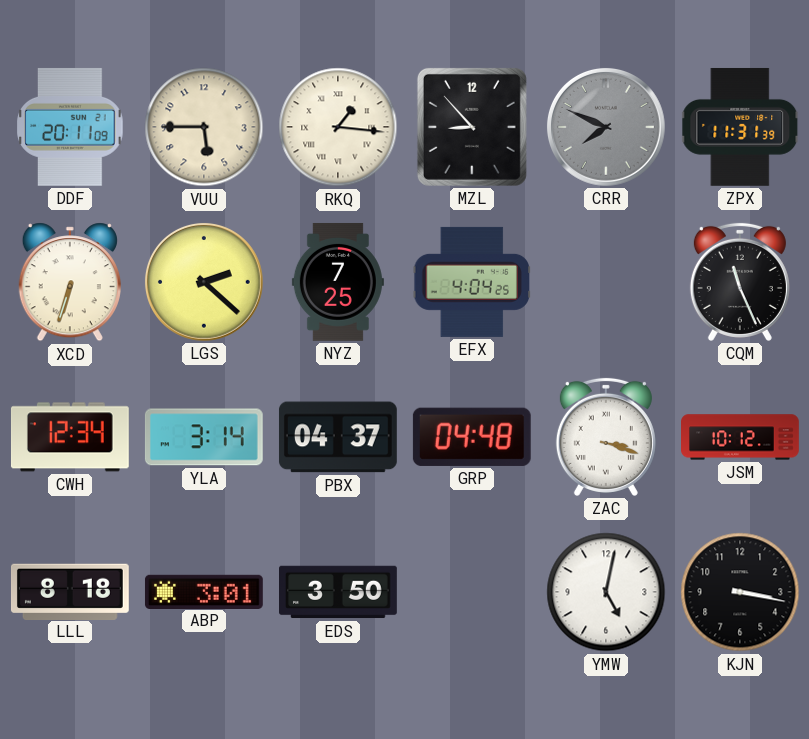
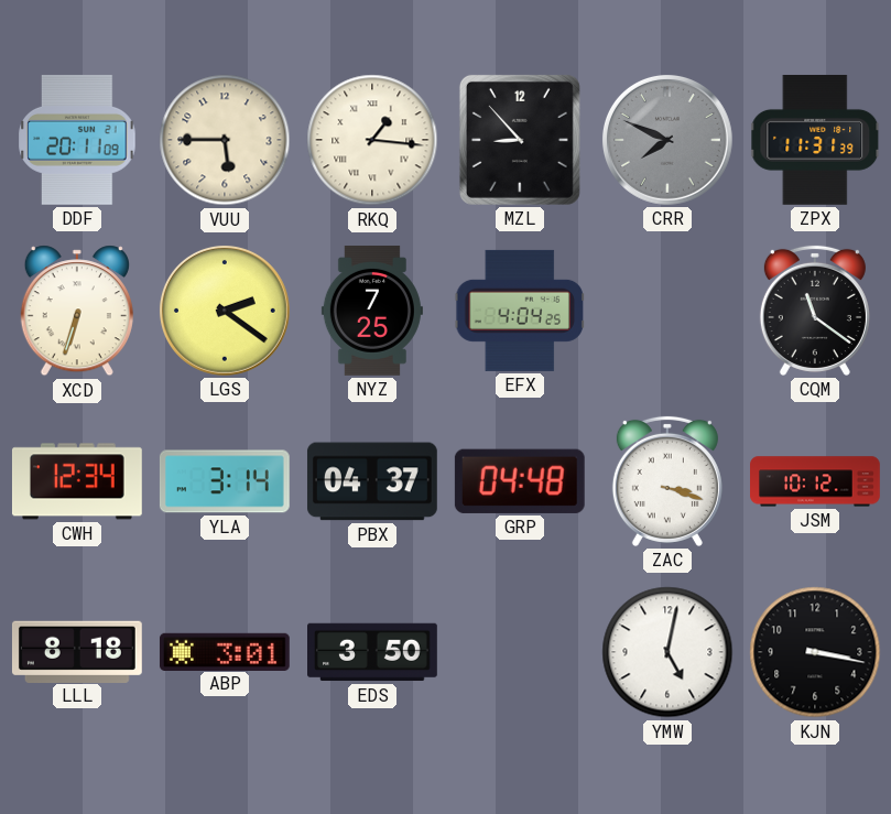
LGS: 2:22 -> 2:21 (225, 311)
CQM: 11:26 -> 11:21 (815, 311)
